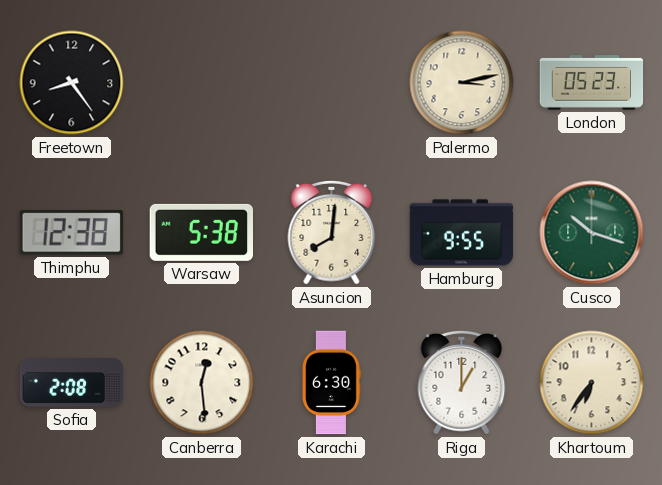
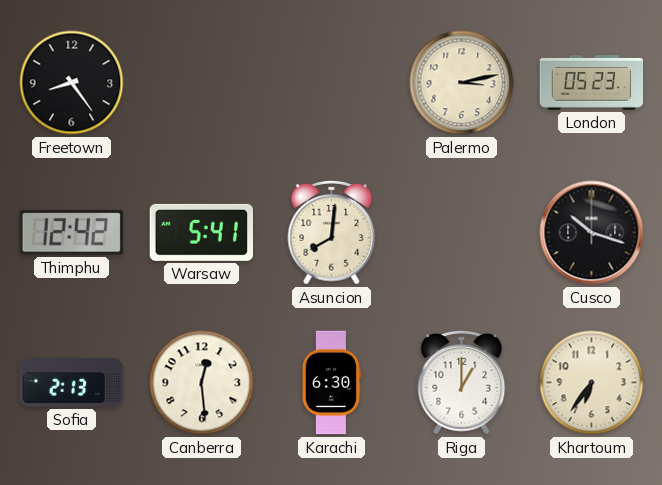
Thimphu: 12:38 -> 12:42 (71, 233)
Warsaw: 5:38 -> 5:41 (201, 232)
Hamburg: 9:55 -> none (462, 233)
Cusco dial: green -> black (592, 233)
Sofia: 2:08 -> 2:13 (72, 383)
